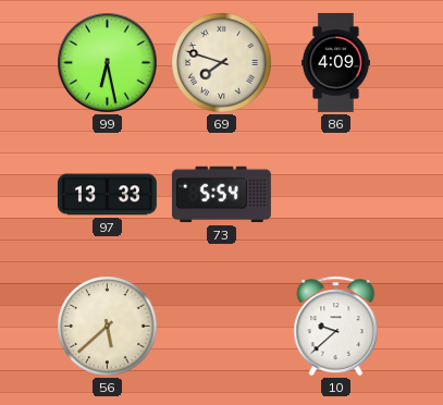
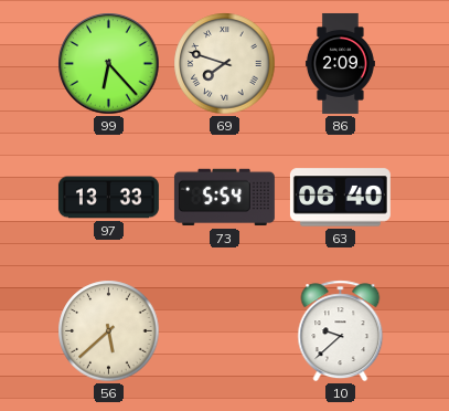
99: 6:28 -> 6:23 (109, 64)
86: 4:09 -> 2:09 (340, 63)
63: none -> 06:40 (340, 198)
